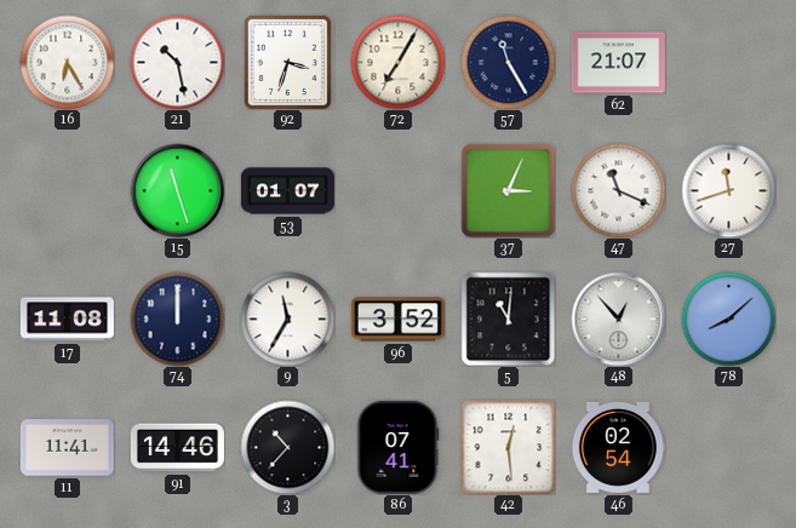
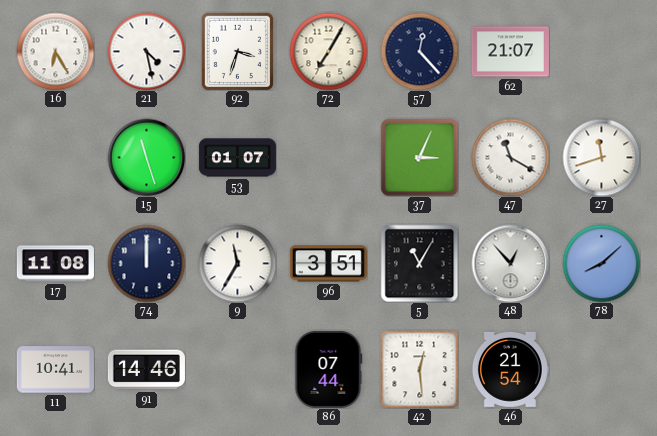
21: 10:28 -> 4:28 (146, 51)
57: 11:25 -> 12:23 (419, 51)
47: 11:19 -> 11:20 (510, 157)
96: 3:52 -> 3:51 (328, 264)
5: 11:01 -> 11:05 (419, 263)
11: 11:41 -> 10:41 (55, 370)
3: 10:37 -> none (287, 447)
86: 07:41 -> 07:44 (328, 369)
46: 02:54 -> 21:54 (510, 369)
